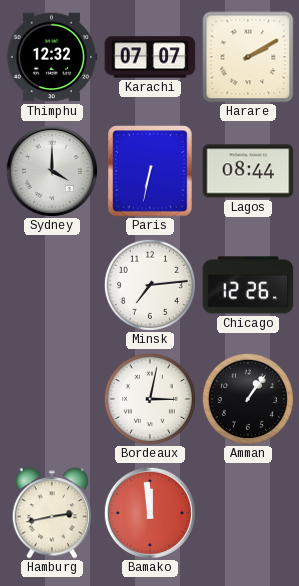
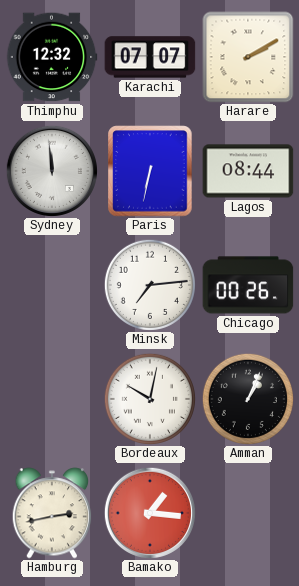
Sydney: 4:00 -> 11:59 (52, 171)
Chicago: 12:26 -> 00:26 (248, 285)
Bordeaux: 3:02 -> 10:02 (150, 399)
Amman: 1:06 -> 1:04 (248, 399)
Bamako: 11:59 -> 1:16 (150, 513)
